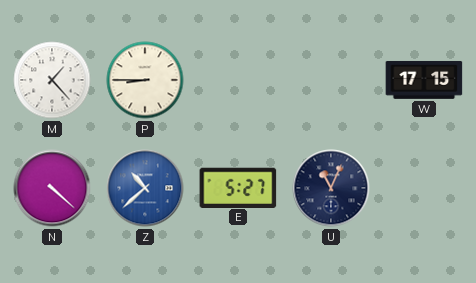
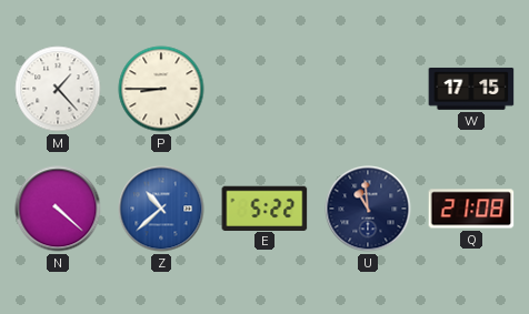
E: 5:27 -> 5:22 (264, 207)
U: 11:04 -> 10:59 (368, 209)
Q: none -> 21:08 (471, 209)
